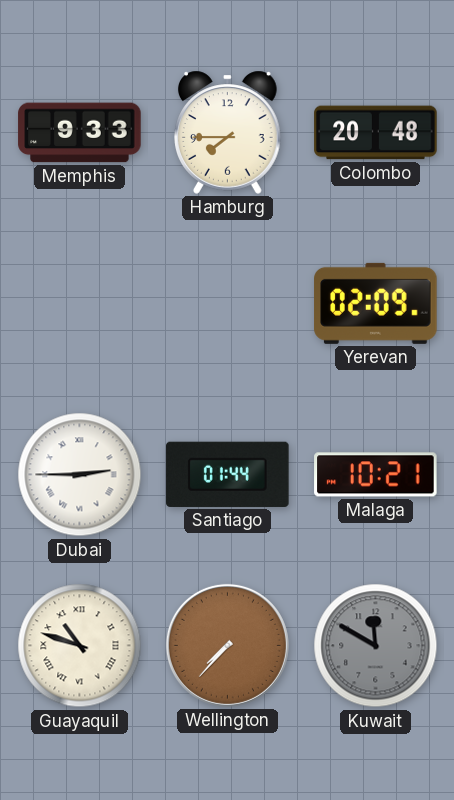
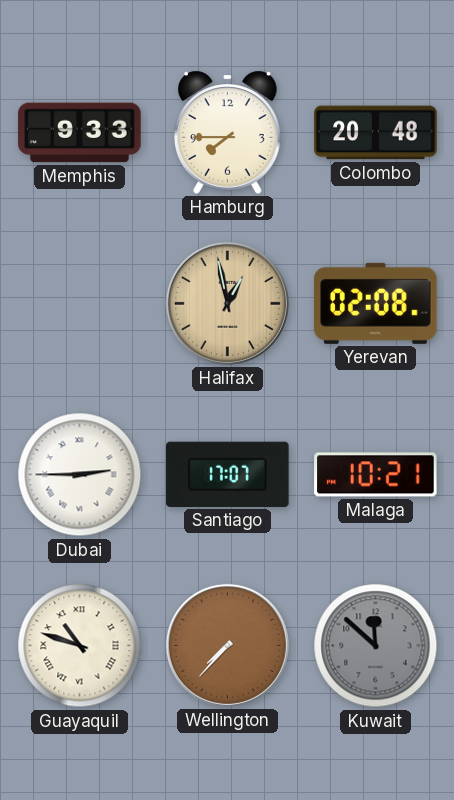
Halifax: none -> 12:58 (227, 303)
Yerevan: 02:09 -> 02:08 (376, 303)
Santiago: 01:44 -> 17:07 (228, 474)
Kuwait: 11:50 -> 11:52 (376, 646)
